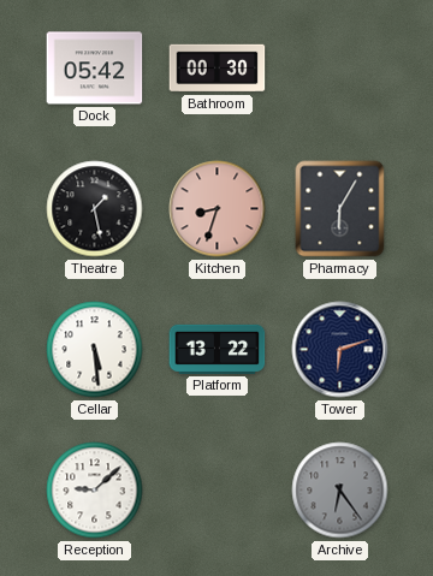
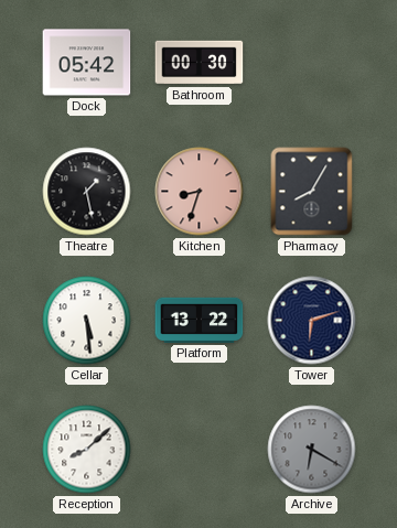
Pharmacy: 6:05 -> 8:05 (312, 192)
Reception: 9:08 -> 8:08 (87, 450)
Archive: 6:24 -> 6:20 (312, 450)
